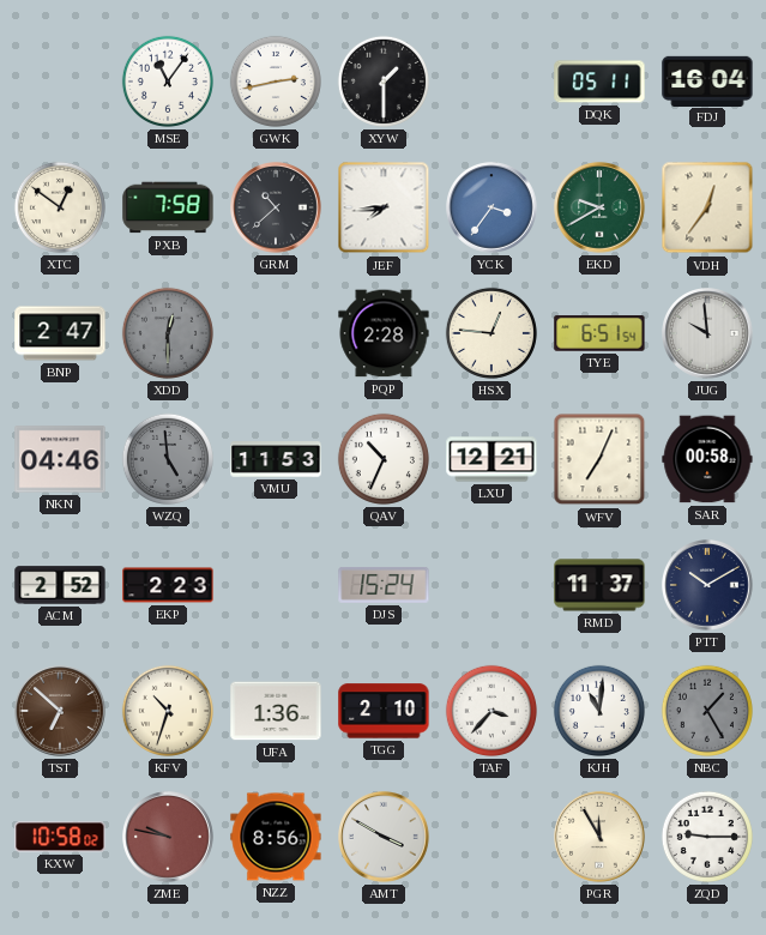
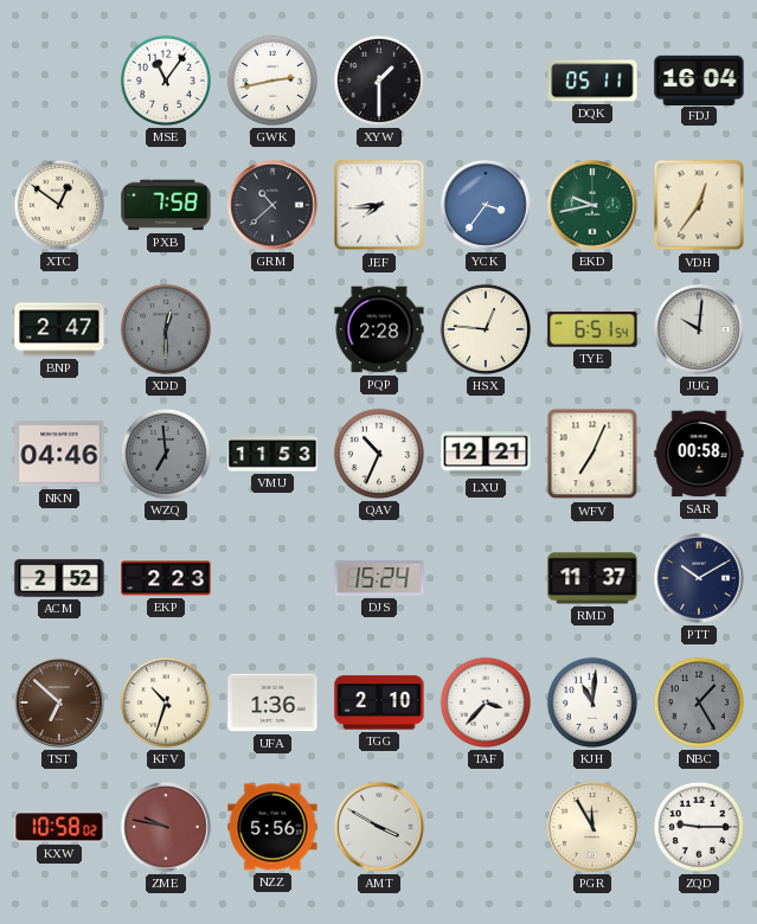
EKD: 9:40 -> 9:43 (592, 205)
JUG: 9:59 -> 10:01 (699, 329)
WZQ: 4:59 -> 6:59 (166, 454)
NZZ: 8:56 -> 5:56 (272, 827)
